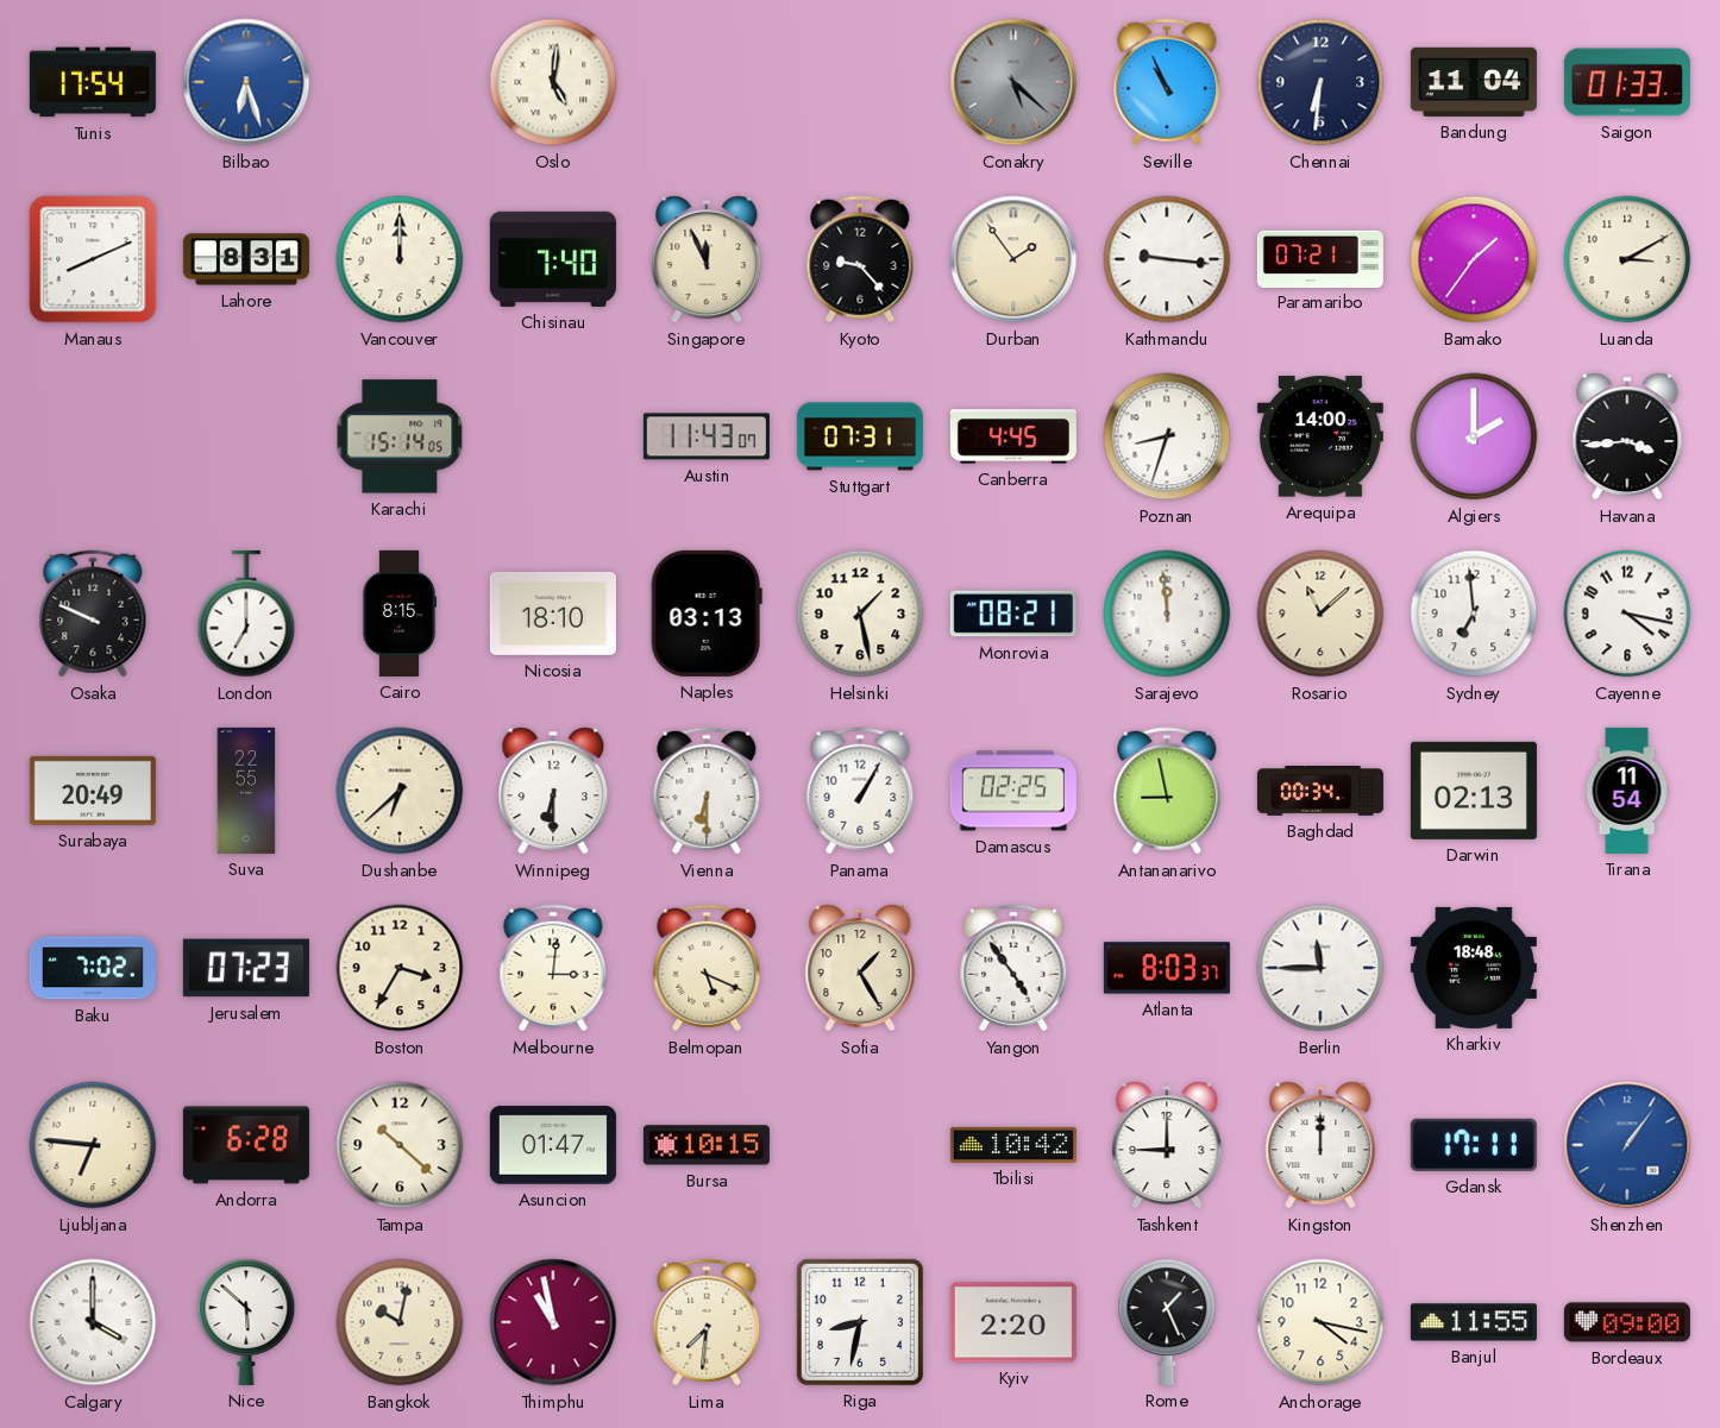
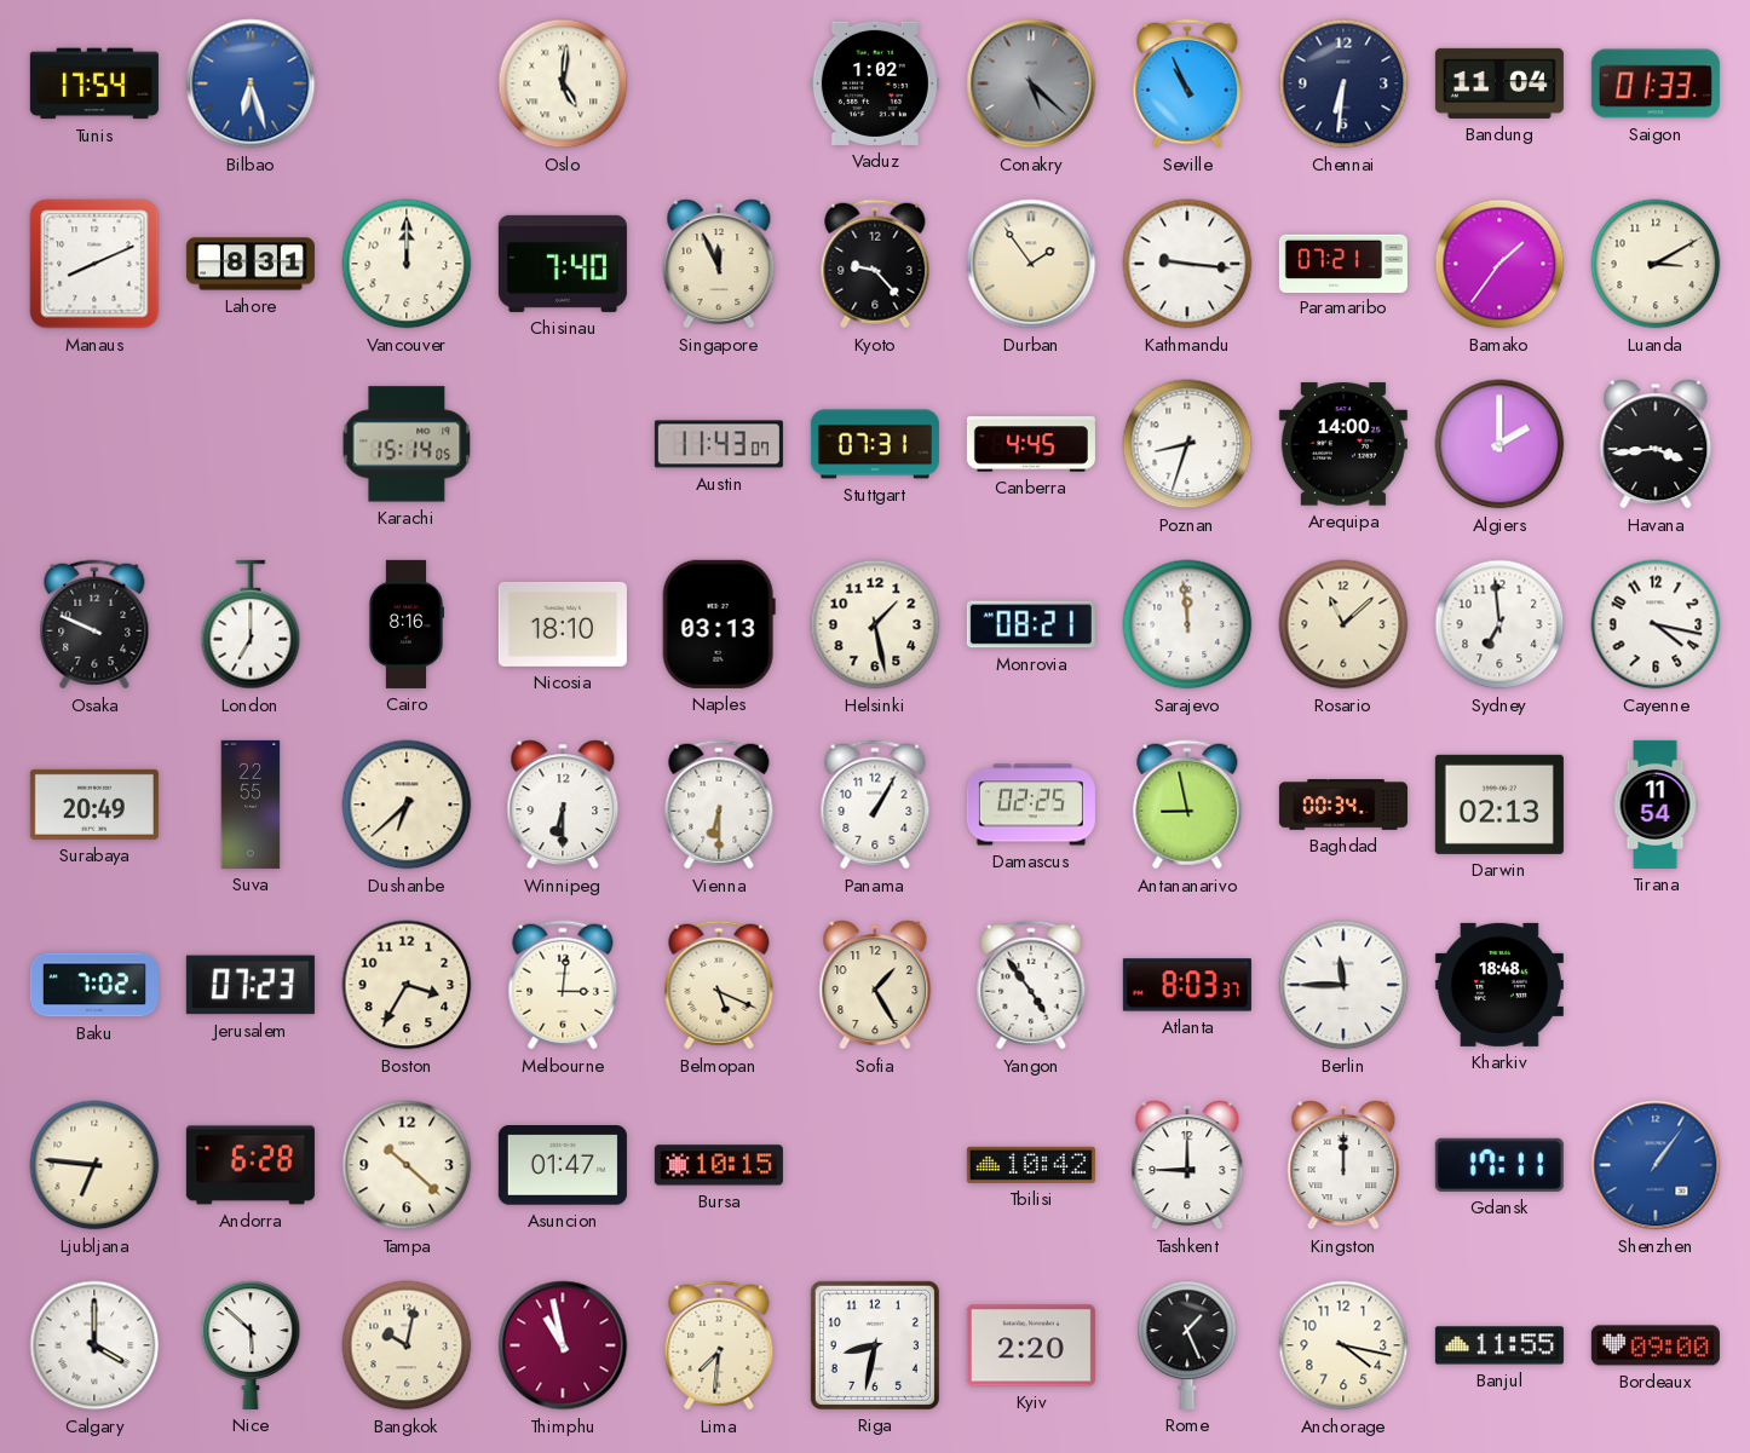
Vaduz: none -> 1:02 (875, 83)
Cairo: 8:15 -> 8:16 (407, 624)
